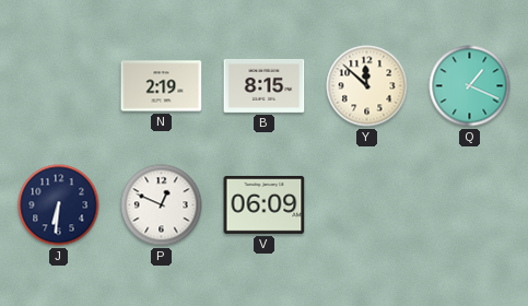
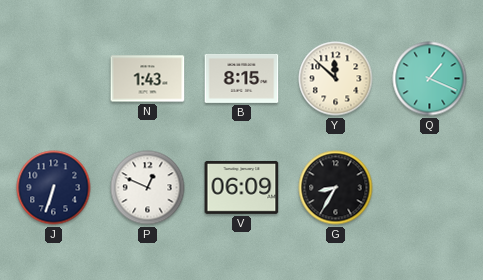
N: 2:19 -> 1:43 (148, 79)
J: 6:31 -> 6:33 (54, 188)
G: none -> 8:35 (336, 188)
